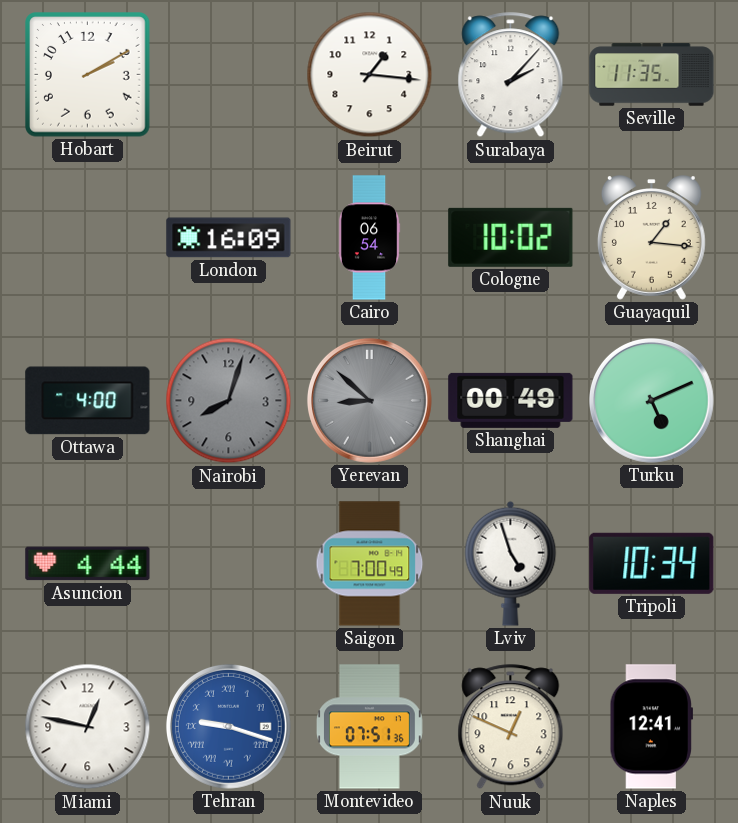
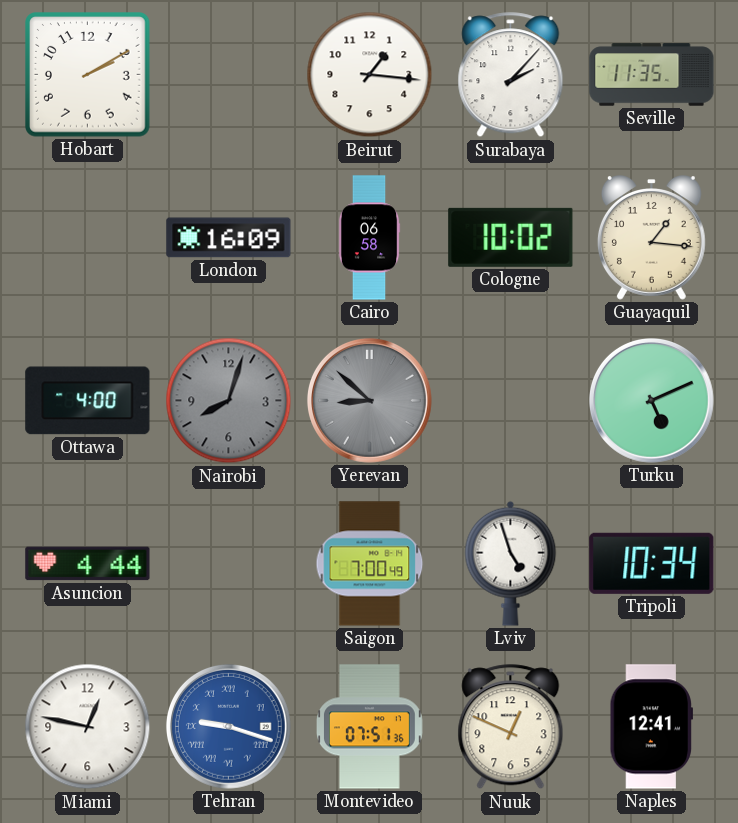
Cairo: 06:54 -> 06:58 (369, 238)
Shanghai: 00:49 -> none (511, 400)
